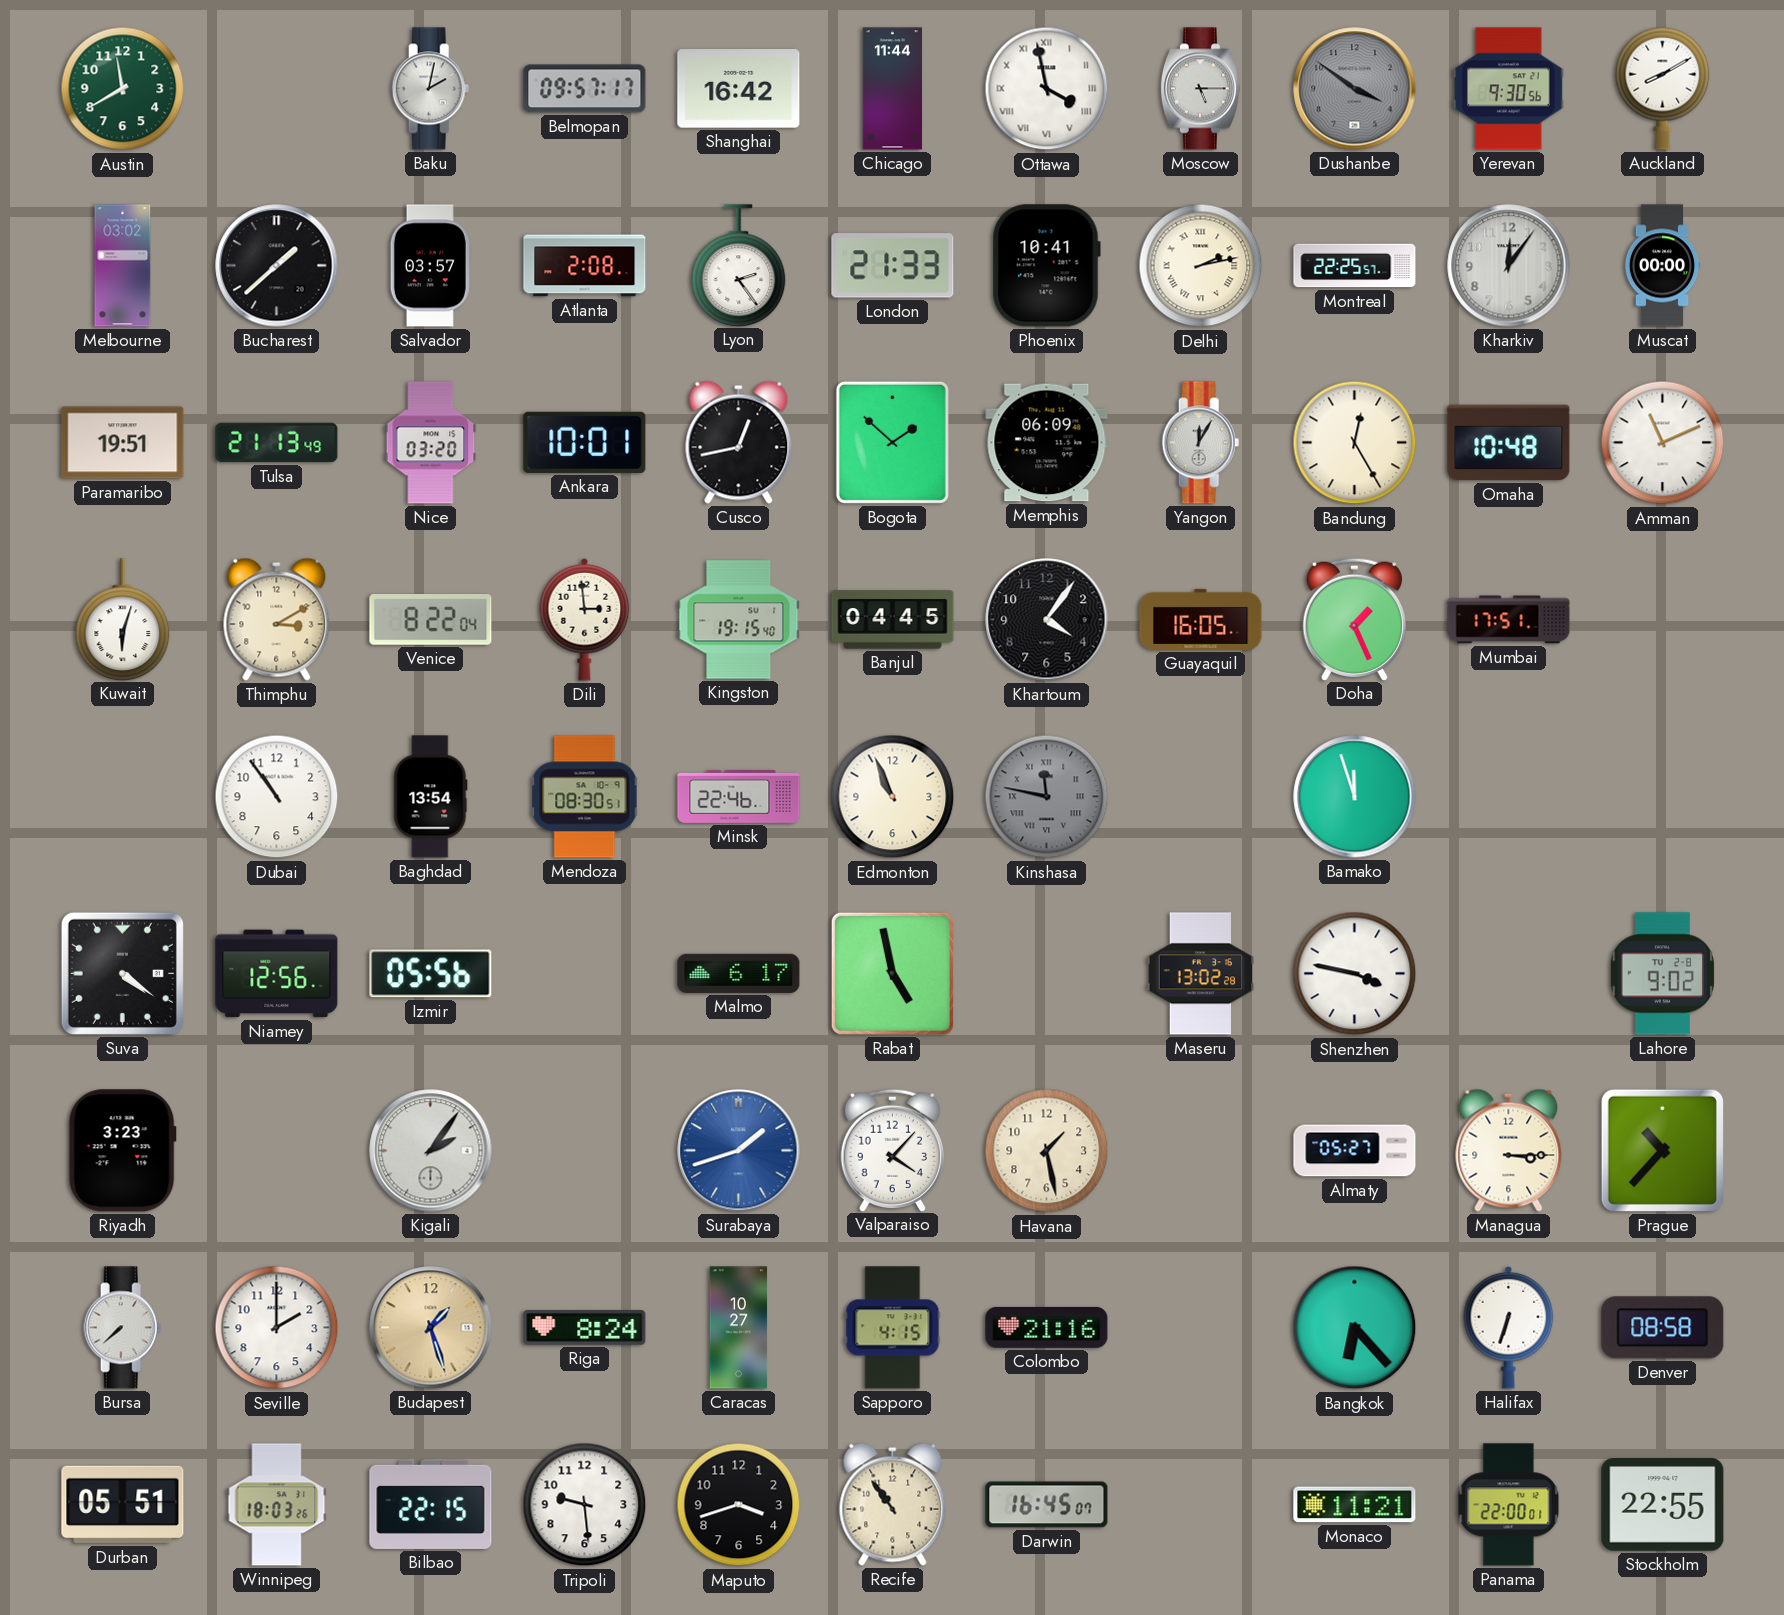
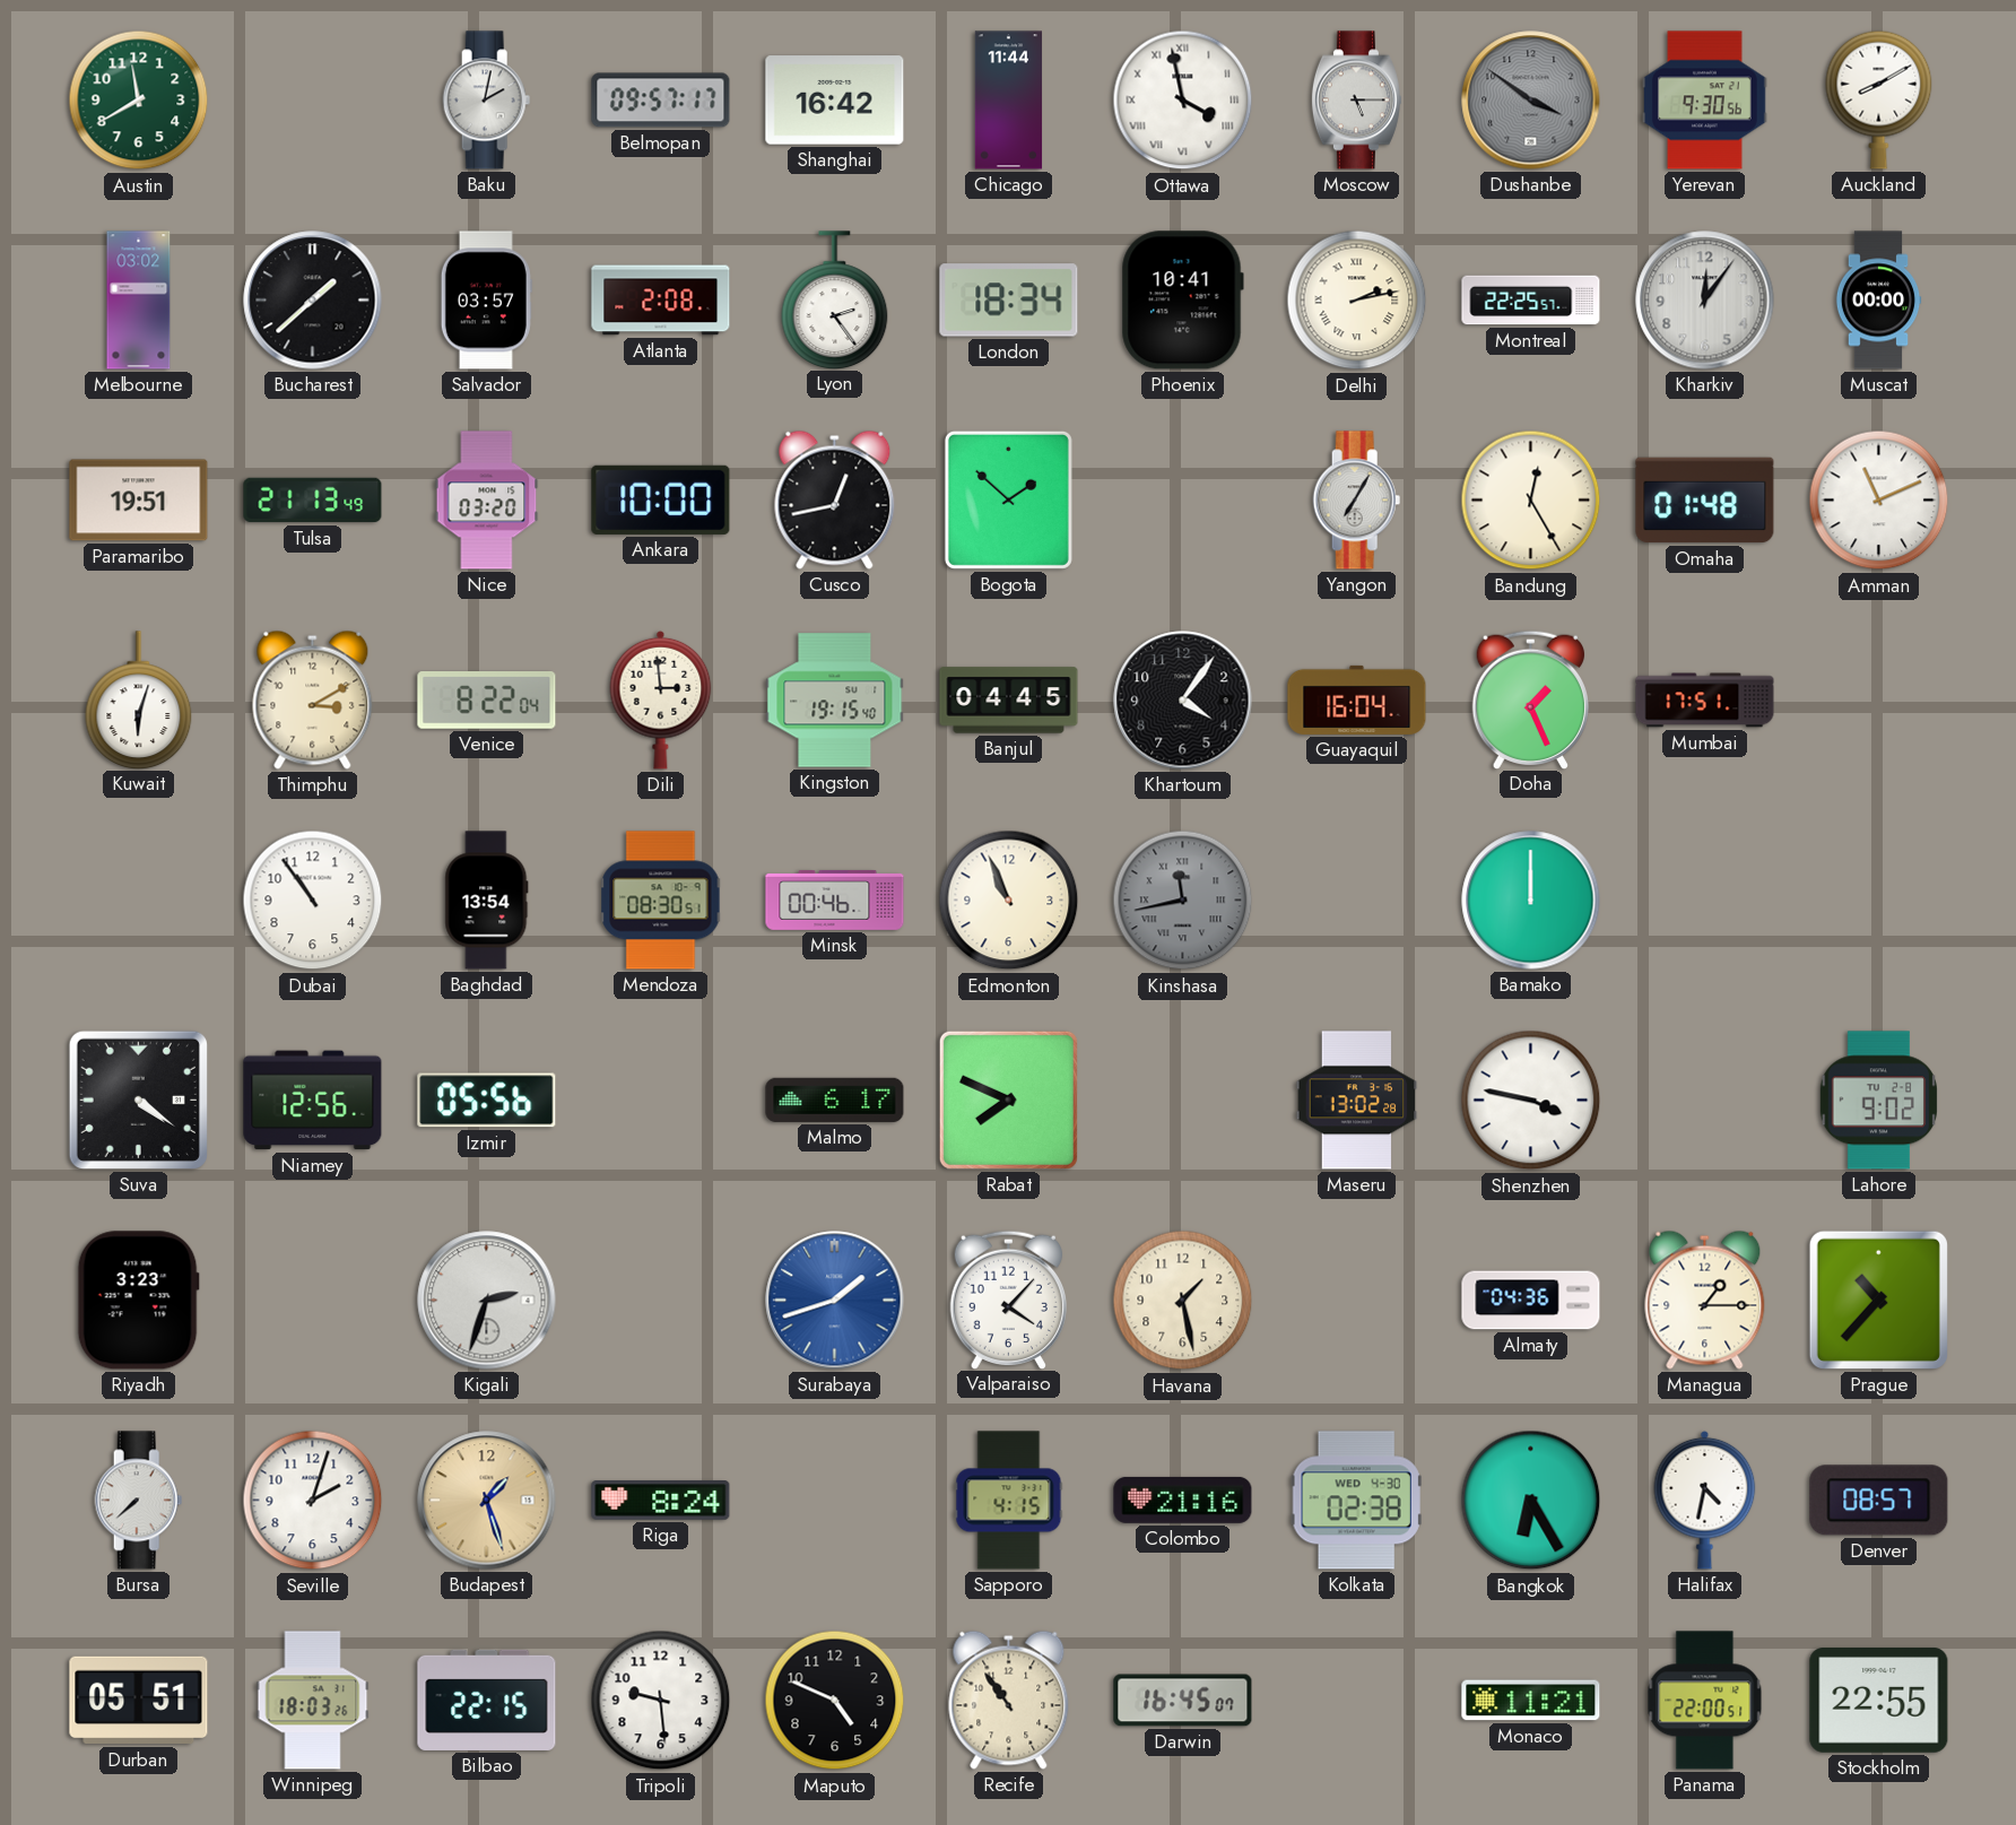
London: 21:33 -> 18:34 (1009, 301)
Ankara: 10:01 -> 10:00 (661, 499)
Memphis: 06:09 -> none (1047, 443)
Yangon: 12:05 -> 7:05 (1357, 501)
Omaha: 10:48 -> 01:48 (1705, 501)
Guayaquil: 16:05 -> 16:04 (1357, 699)
Minsk: 22:46 -> 00:46 (835, 900)
Kinshasa: 11:47 -> 11:43 (1183, 901)
Bamako: 11:57 -> 12:00 (1531, 901)
Rabat: 4:58 -> 7:49 (1008, 1100)
Kigali: 2:06 -> 2:33 (487, 1301)
Almaty: 05:27 -> 04:36 (1531, 1301)
Managua: 3:15 -> 1:15 (1705, 1300)
Seville: 2:00 -> 2:03 (313, 1501)
Caracas: 10:27 -> none (739, 1328)
Kolkata: none -> 02:38 (1356, 1501)
Bangkok: 6:23 -> 6:25 (1531, 1501)
Halifax: 6:33 -> 4:32 (1705, 1500)
Denver: 08:58 -> 08:57 (1879, 1501)
Maputo: 3:42 -> 4:49 (835, 1701)
Panama: 22:00:01 -> 22:00:51 (1705, 1701)
